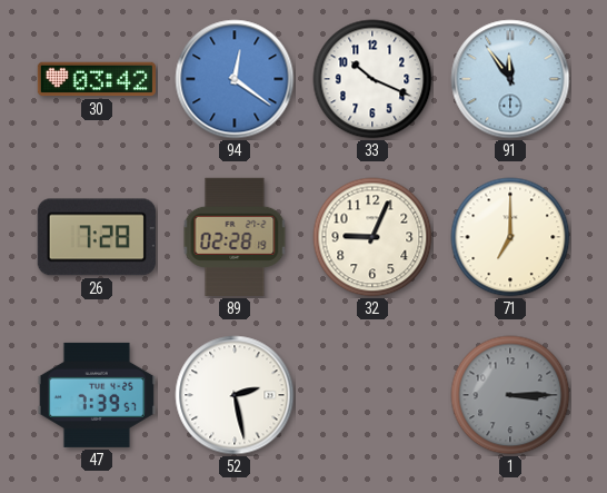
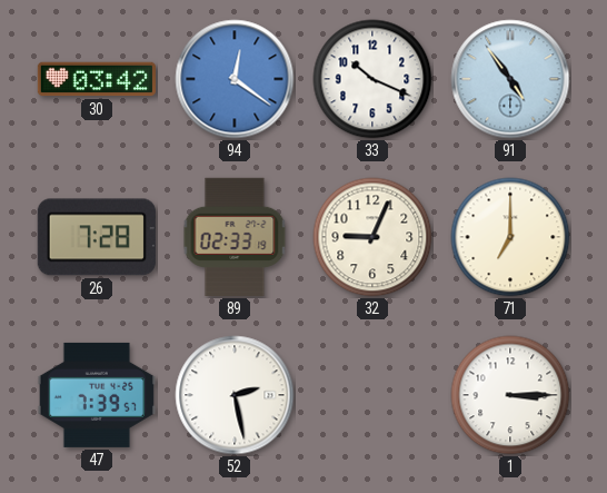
91: 11:54 -> 4:54 (510, 79)
89: 02:28 -> 02:33 (235, 237)
1 dial: grey -> white (510, 395)
